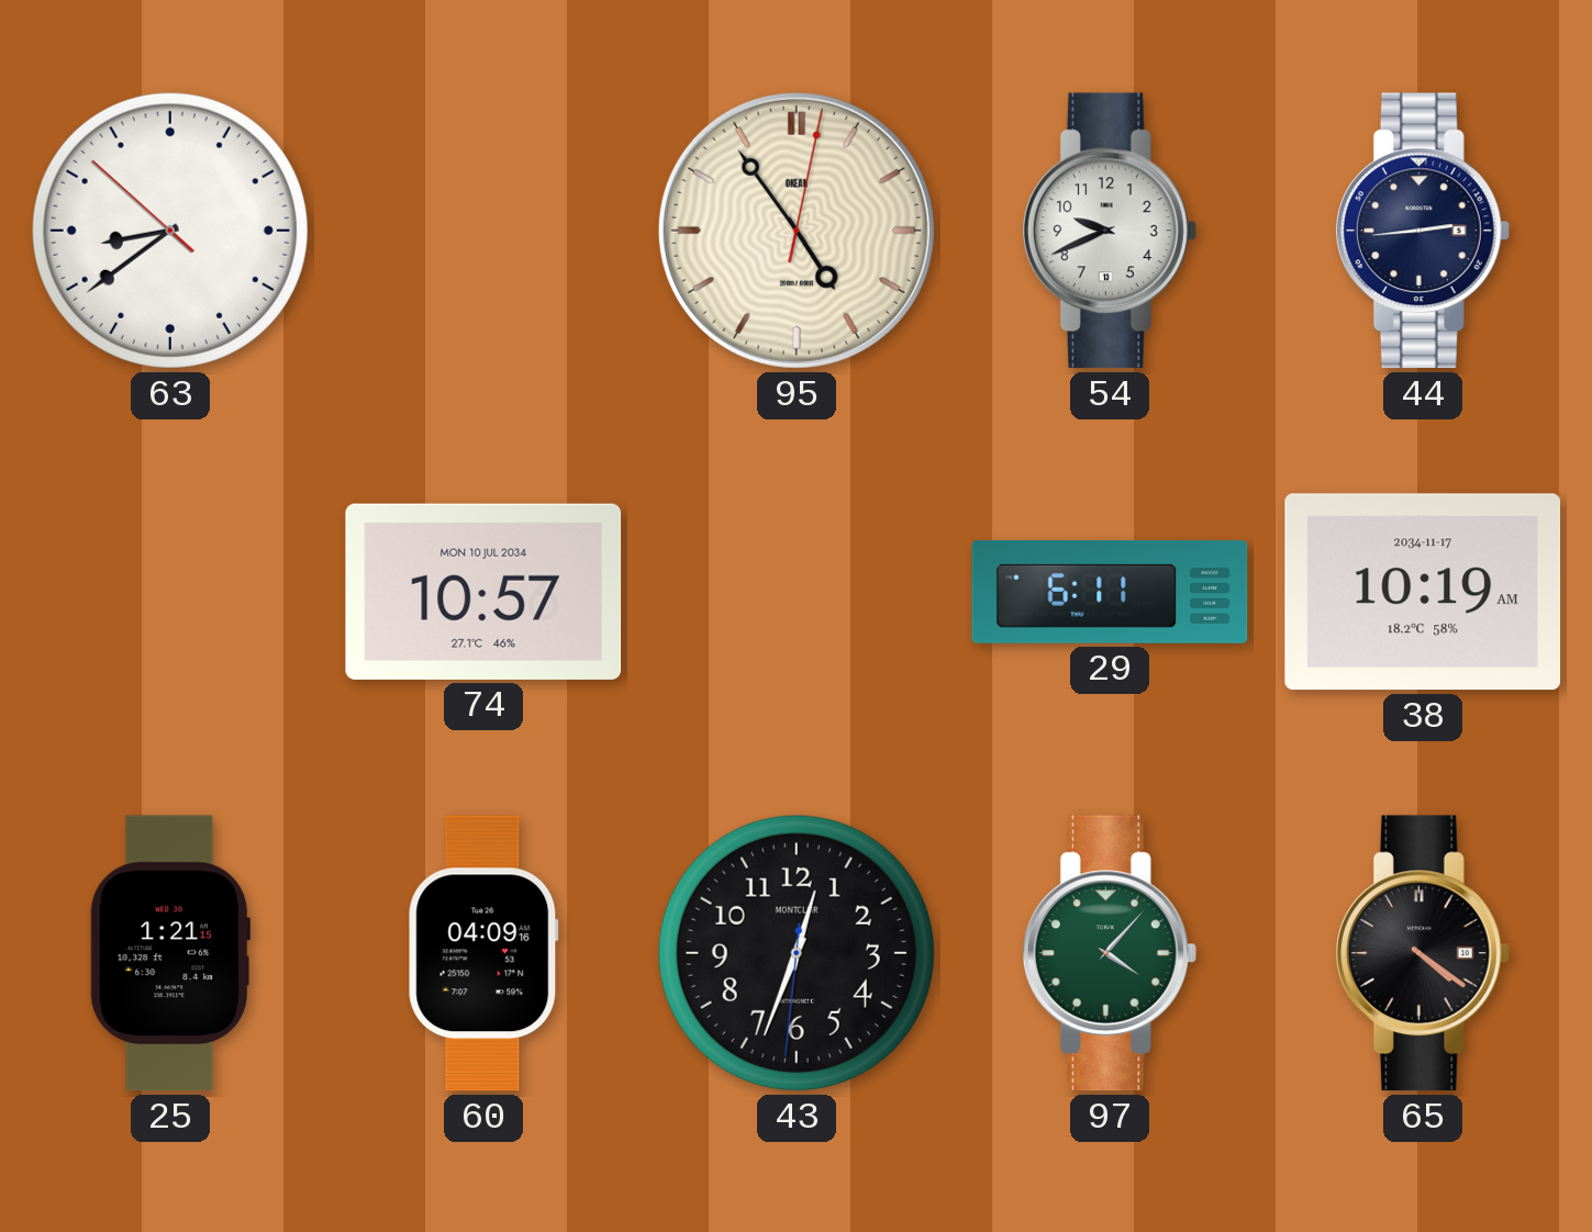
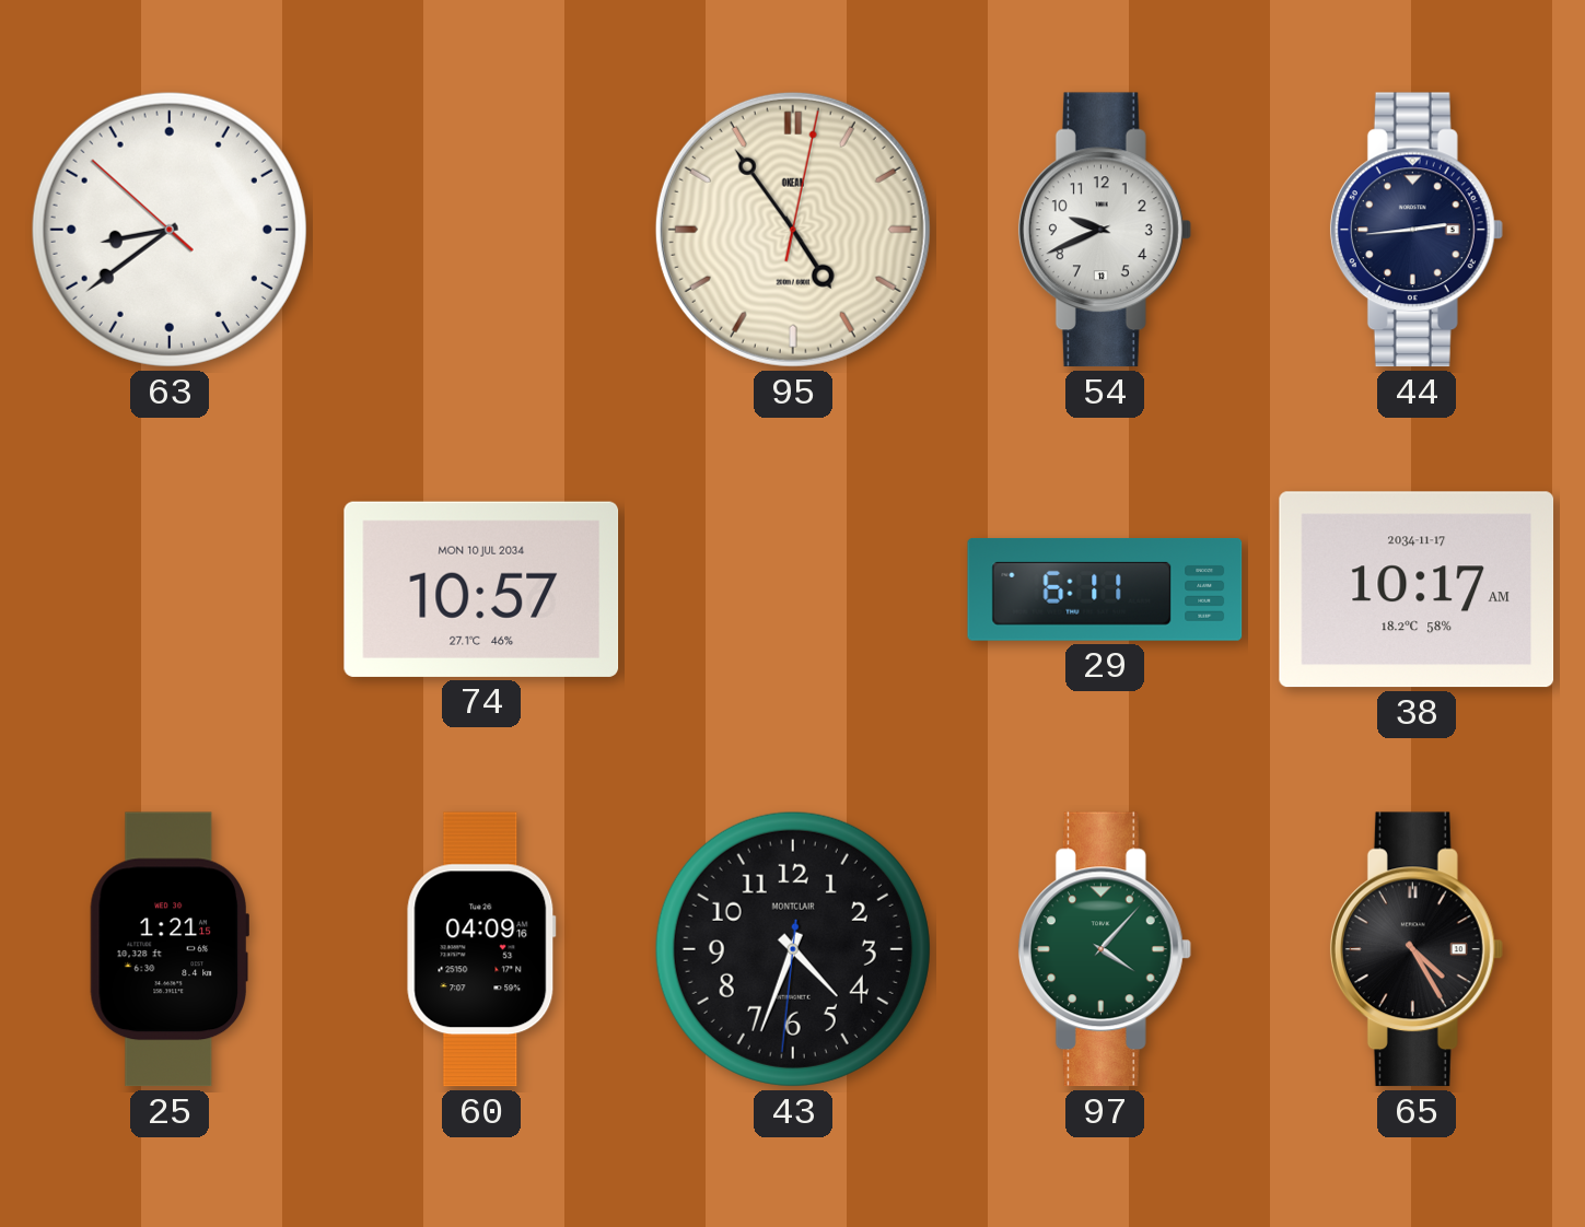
38: 10:19 -> 10:17 (1417, 589)
43: 12:33 -> 4:33 (793, 949)
65: 4:21 -> 4:25 (1417, 949)
